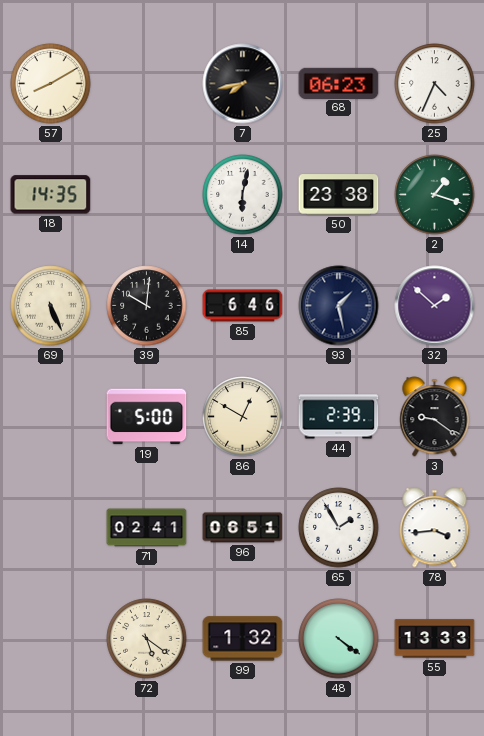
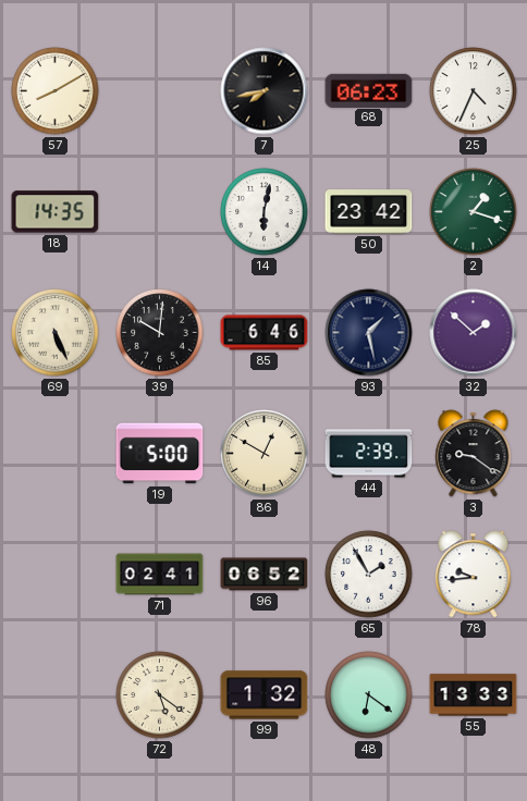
50: 23:38 -> 23:42 (369, 212)
96: 06:51 -> 06:52 (265, 575)
78: 3:44 -> 9:44 (474, 575)
48: 4:21 -> 6:21 (369, 695)
